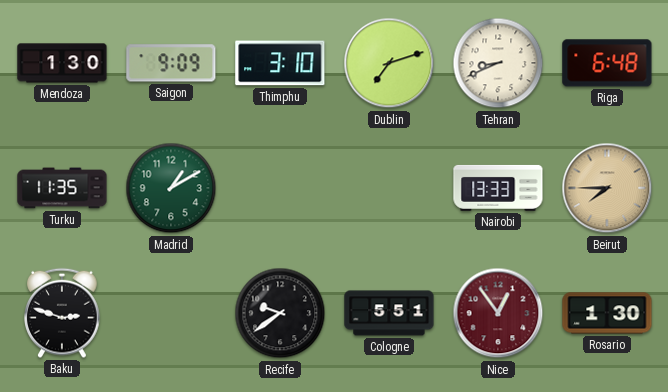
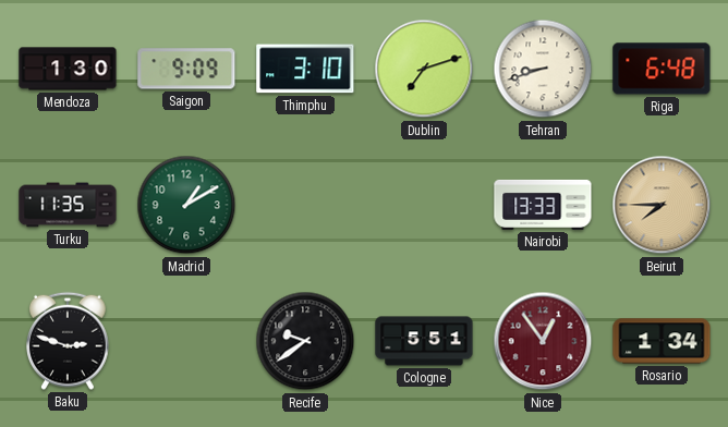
Tehran: 8:41 -> 8:42 (543, 69)
Rosario: 1:30 -> 1:34 (662, 341)
